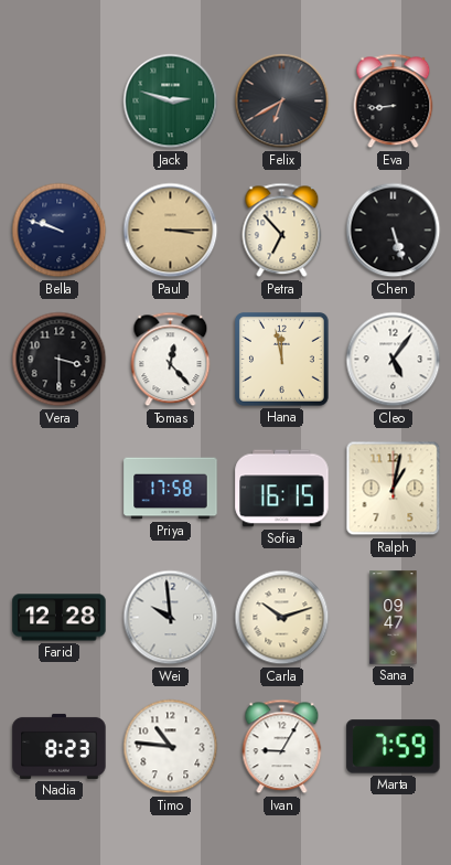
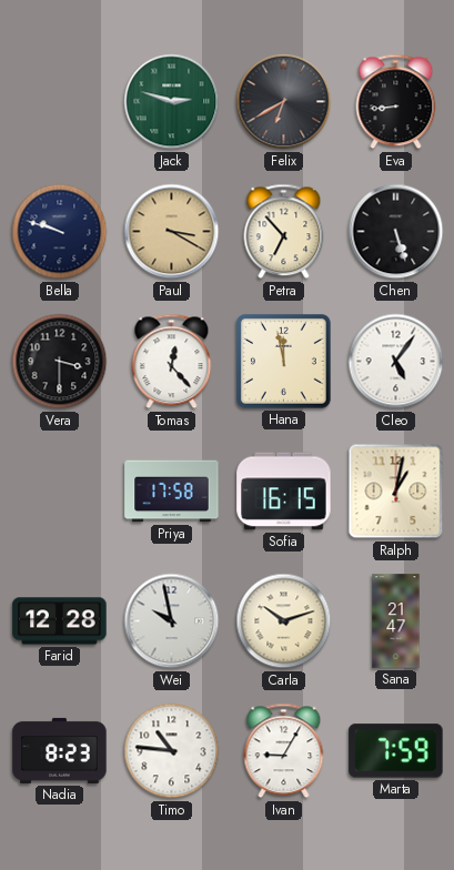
Paul: 3:15 -> 3:20 (172, 232)
Wei: 9:59 -> 9:58 (172, 621)
Sana: 09:47 -> 21:47 (396, 621)
